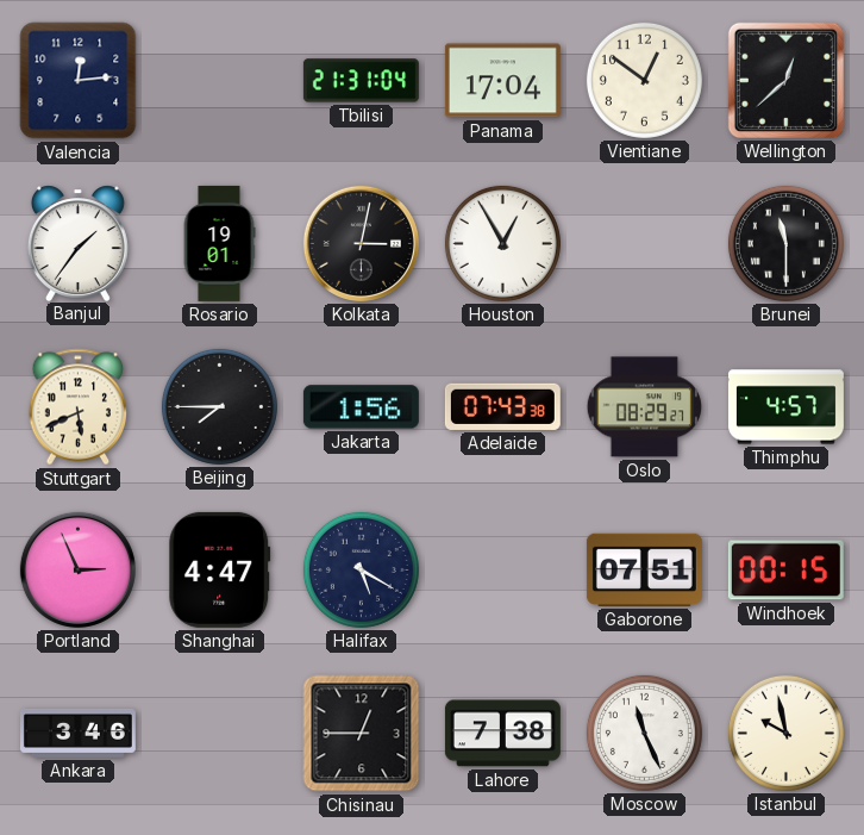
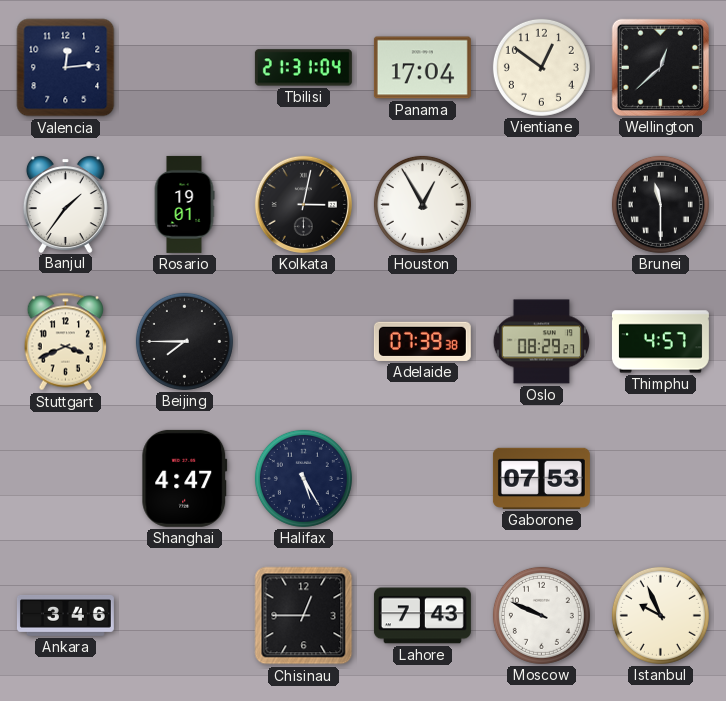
Stuttgart: 5:41 -> 3:41 (66, 342)
Jakarta: 1:56 -> none (361, 407)
Adelaide: 07:43 -> 07:39 (422, 341)
Portland: 2:56 -> none (77, 569)
Halifax: 5:20 -> 5:25 (303, 478)
Gaborone: 07:51 -> 07:53 (541, 478)
Windhoek: 00:15 -> none (785, 571)
Lahore: 7:38 -> 7:43 (422, 616)
Moscow: 11:26 -> 9:49 (541, 615)
Istanbul: 9:58 -> 9:56 (660, 615)
